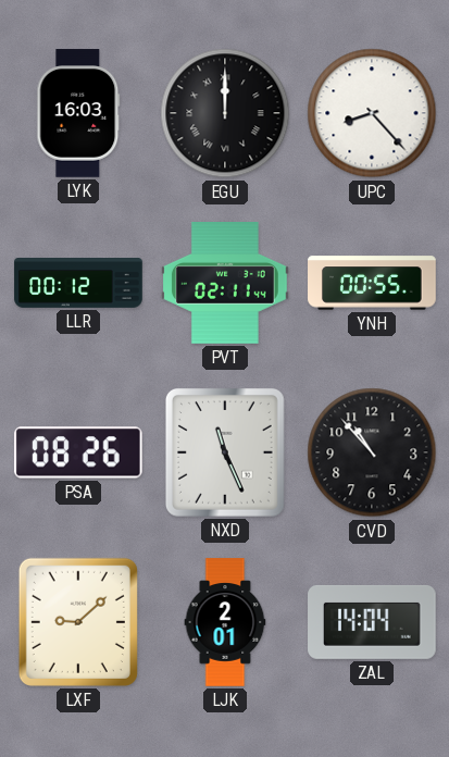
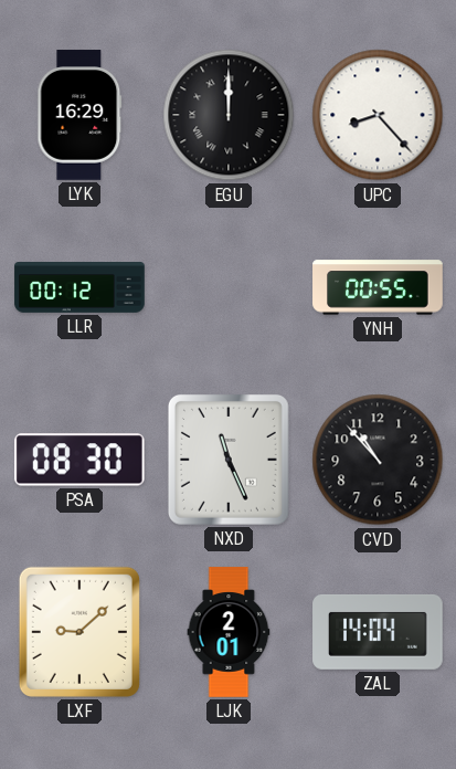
LYK: 16:03 -> 16:29 (79, 115)
PVT: 02:11 -> none (226, 284)
PSA: 08:26 -> 08:30 (79, 460)
